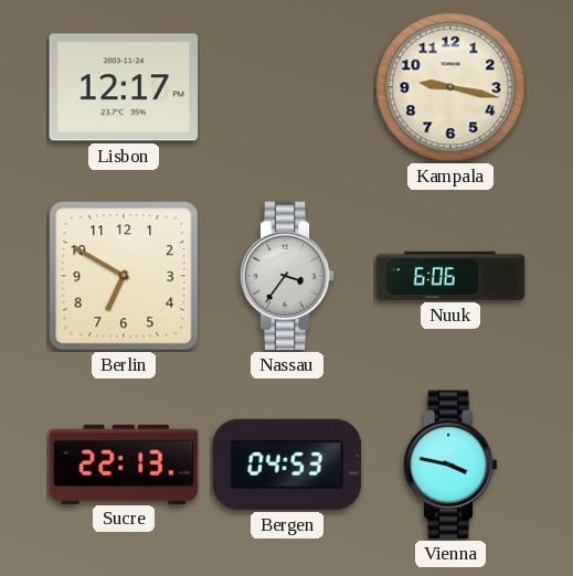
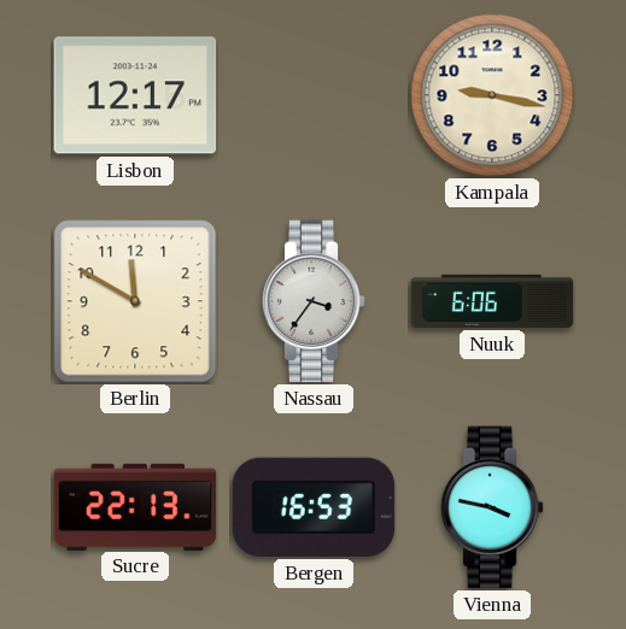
Berlin: 6:50 -> 11:50 (135, 301)
Bergen: 04:53 -> 16:53 (314, 507)
